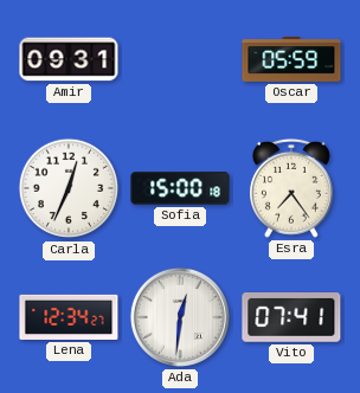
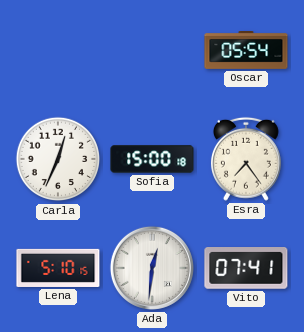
Amir: 09:31 -> none (69, 59)
Oscar: 05:59 -> 05:54 (246, 51)
Lena: 12:34 -> 5:10 (58, 268)
